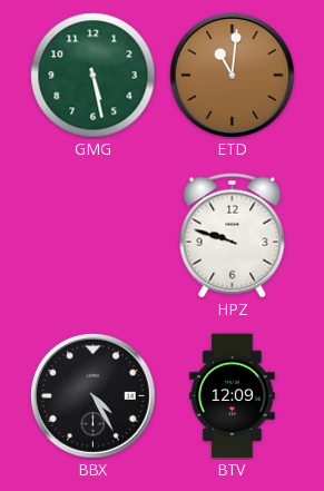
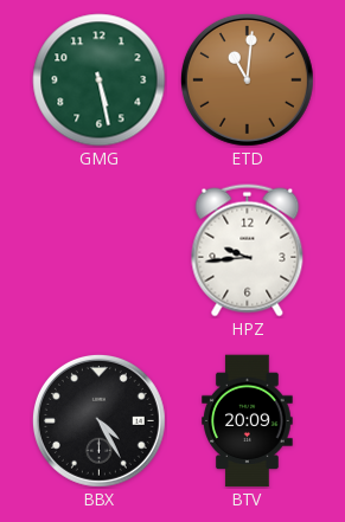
HPZ: 9:48 -> 9:44 (248, 251)
BTV: 12:09 -> 20:09 (248, 421)
